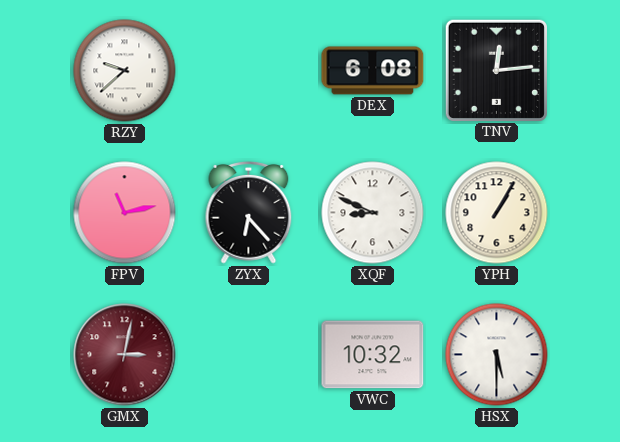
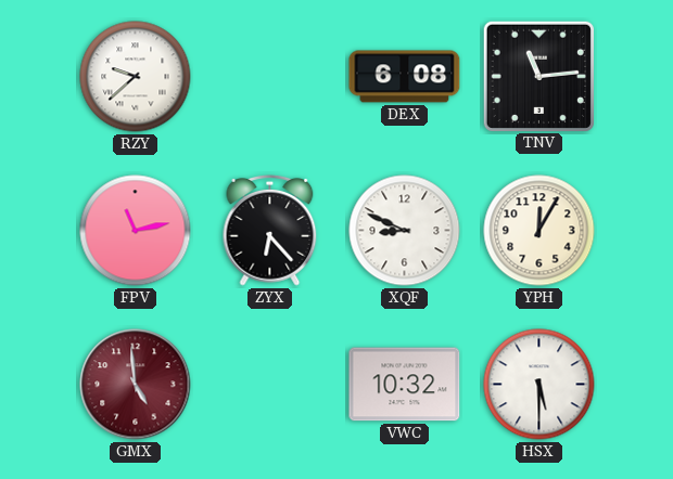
TNV: 12:14 -> 11:14 (538, 76)
YPH: 1:05 -> 12:05 (539, 231)
GMX: 3:02 -> 4:59 (136, 385)
